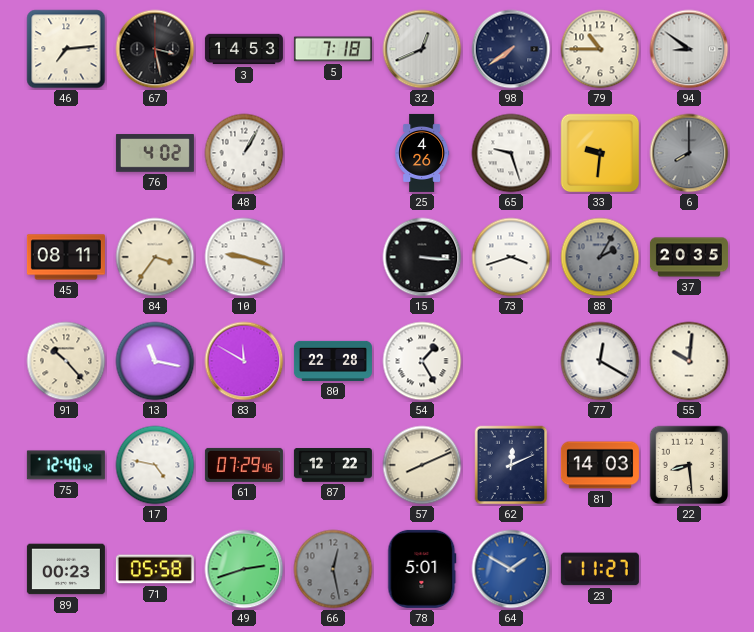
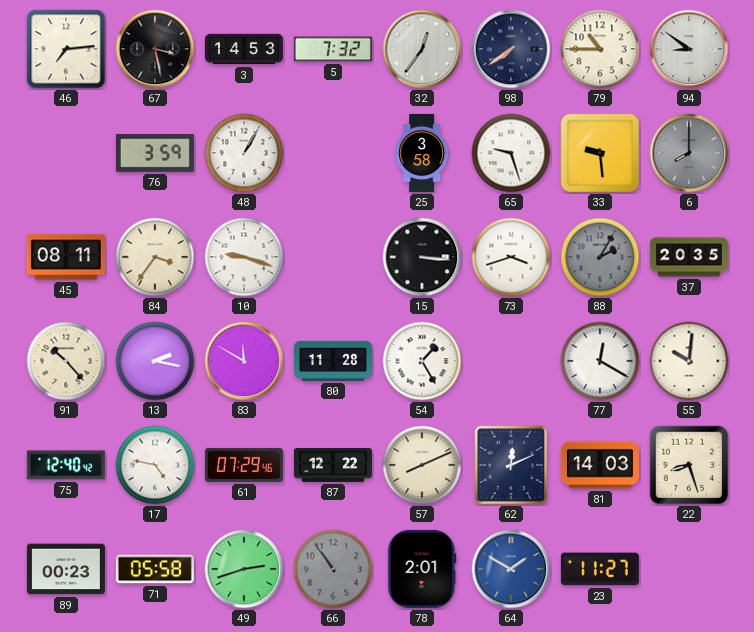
5: 7:18 -> 7:32 (333, 49)
32: 12:41 -> 12:36 (422, 49)
76: 4:02 -> 3:59 (155, 153)
25: 4:26 -> 3:58 (422, 153)
33: 9:31 -> 9:29 (600, 153)
13: 11:17 -> 2:17 (155, 361)
80: 22:28 -> 11:28 (333, 361)
22: 8:29 -> 8:27 (689, 465)
66: 12:28 -> 10:54 (333, 569)
78: 5:01 -> 2:01 (422, 569)
